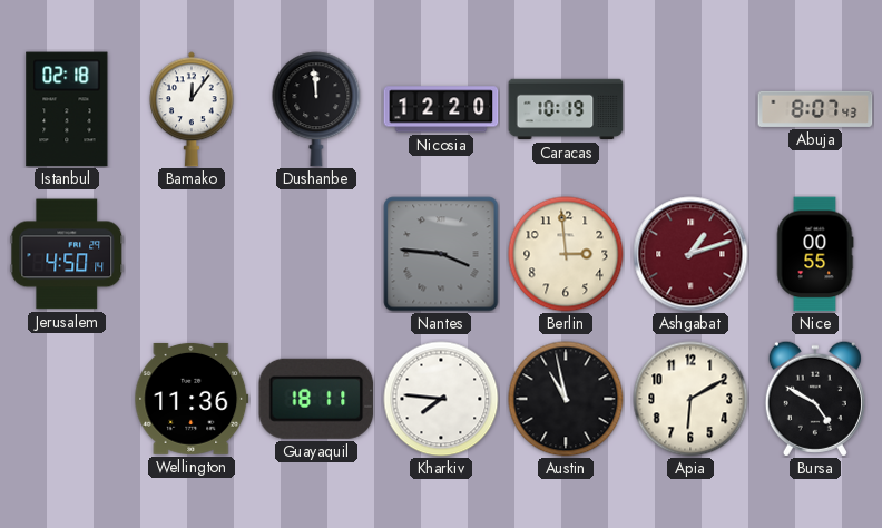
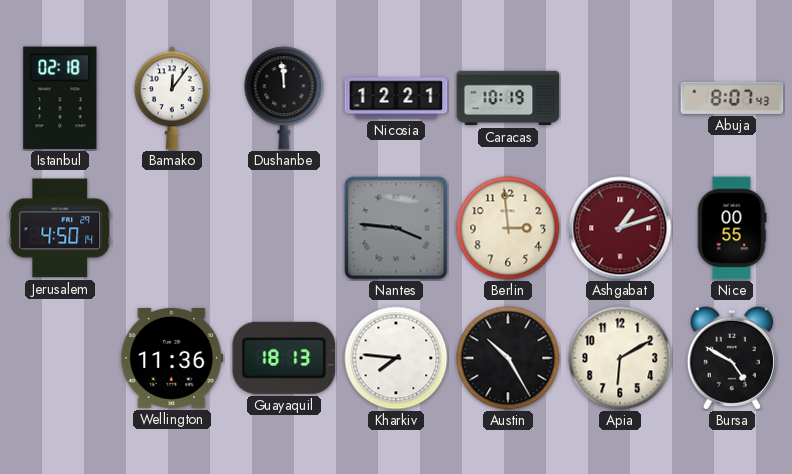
Nicosia: 12:20 -> 12:21 (396, 98)
Guayaquil: 18:11 -> 18:13 (284, 358)
Austin: 10:58 -> 10:25 (508, 358)
